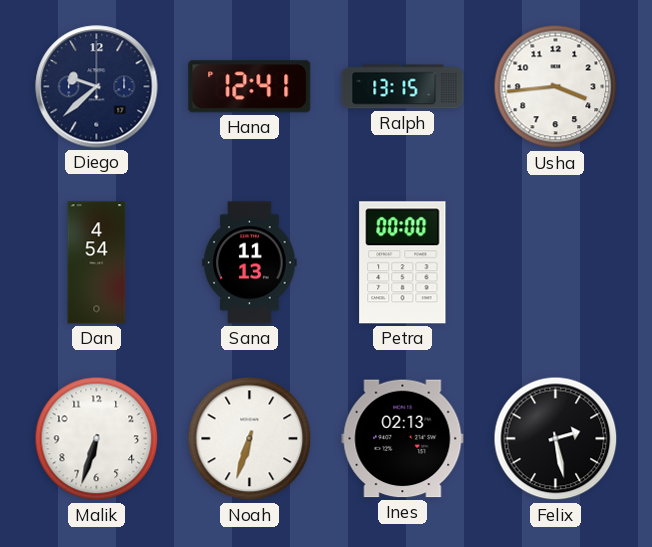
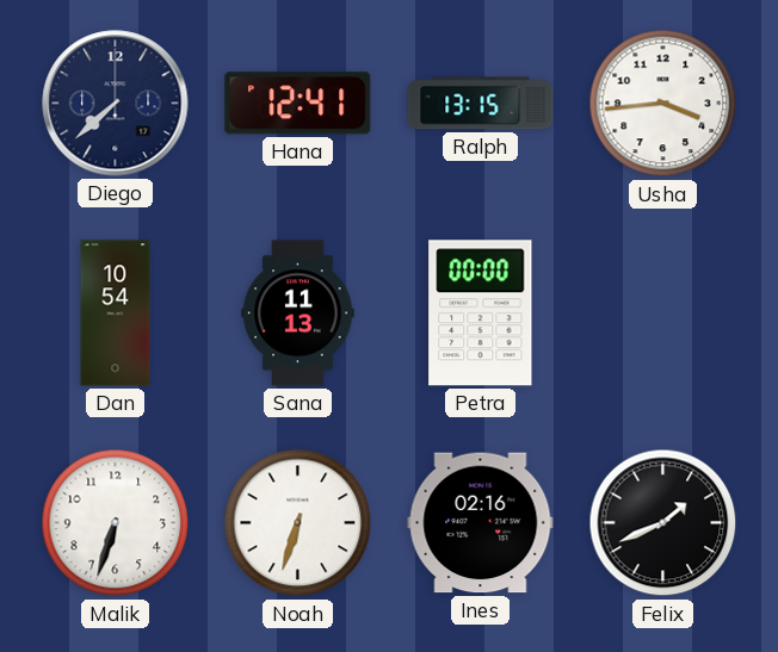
Diego: 9:38 -> 7:38 (116, 104)
Dan: 4:54 -> 10:54 (116, 313)
Ines: 02:13 -> 02:16 (481, 523)
Felix: 2:28 -> 1:41 (663, 523)
